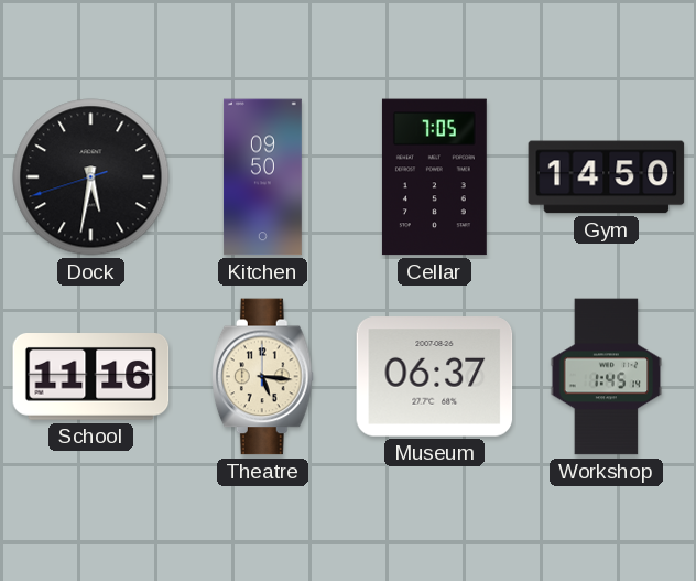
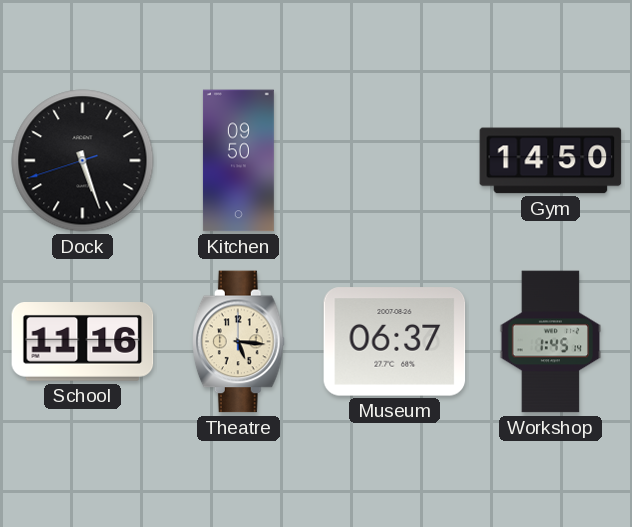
Dock: 5:31 -> 5:26 (83, 161)
Cellar: 7:05 -> none (434, 177)
